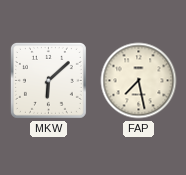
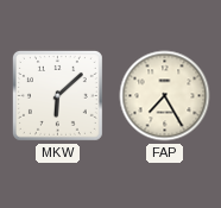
FAP: 7:28 -> 7:25 (165, 96)
